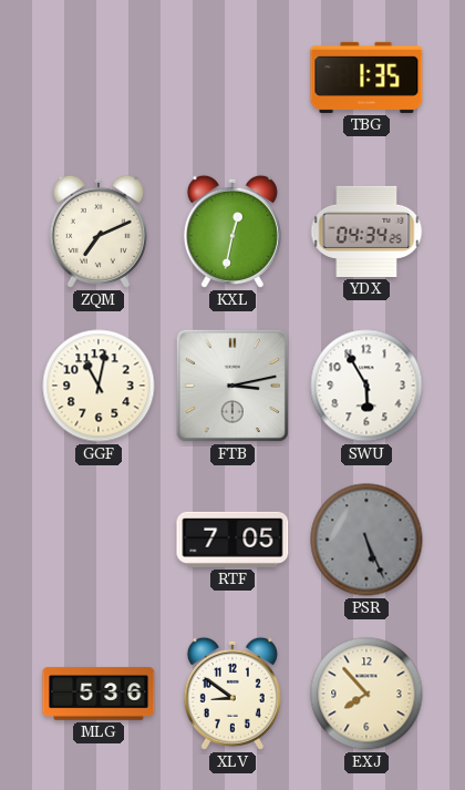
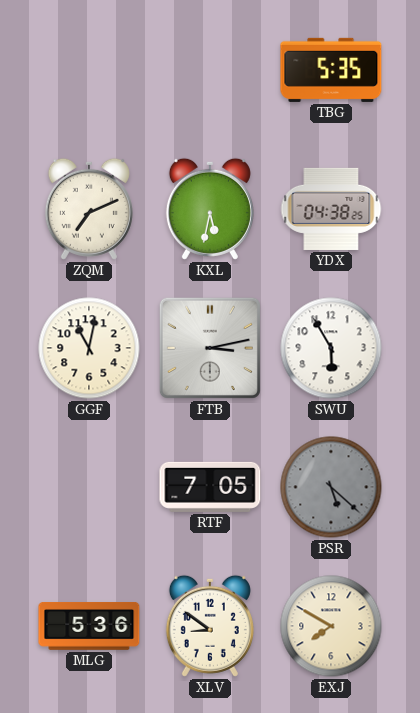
TBG: 1:35 -> 5:35 (331, 70)
KXL: 12:32 -> 5:32 (210, 209)
YDX: 04:34 -> 04:38 (331, 209)
PSR: 5:26 -> 5:22 (331, 487)
EXJ: 7:53 -> 7:50 (331, 626)
